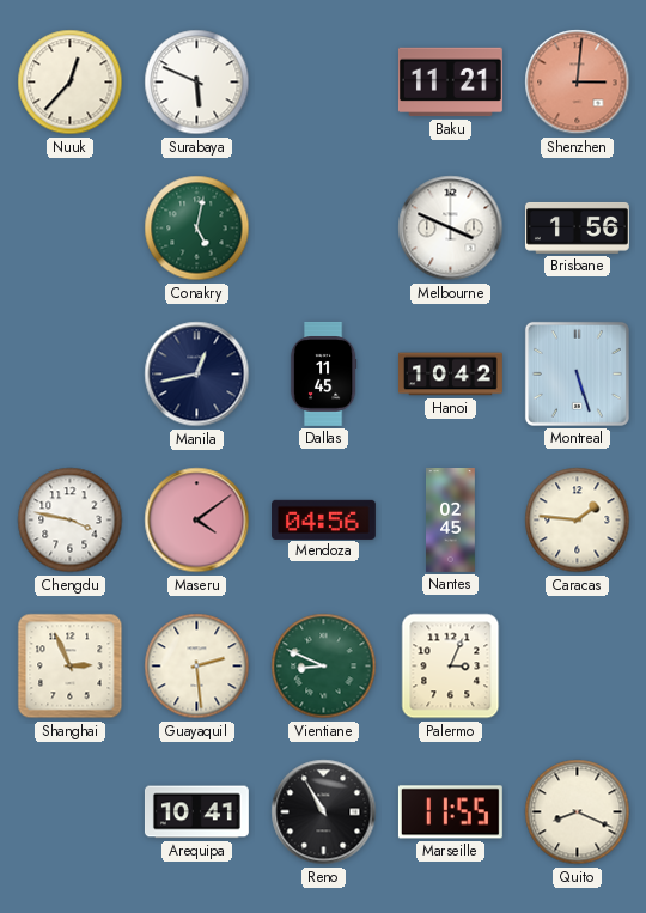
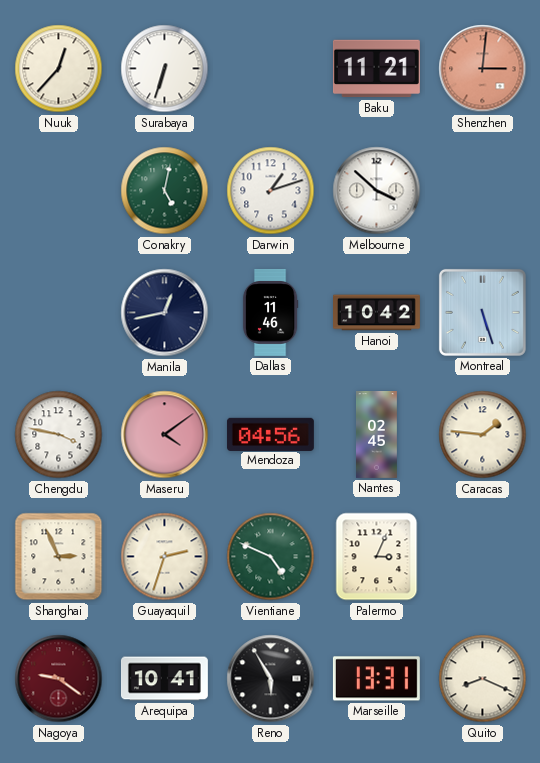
Surabaya: 5:49 -> 6:33 (165, 69)
Darwin: none -> 1:12 (271, 191)
Melbourne: 3:49 -> 3:52 (377, 191)
Brisbane: 1:56 -> none (577, 227)
Dallas: 11:45 -> 11:46 (270, 313)
Guayaquil: 2:29 -> 2:33 (165, 557)
Vientiane: 8:49 -> 4:49 (271, 557)
Nagoya: none -> 9:21 (59, 679)
Reno: 10:55 -> 5:55 (271, 679)
Marseille: 11:55 -> 13:31 (376, 679)
